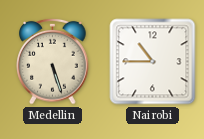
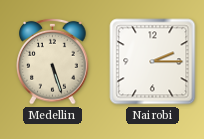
Nairobi: 10:45 -> 2:15 (153, 62)
